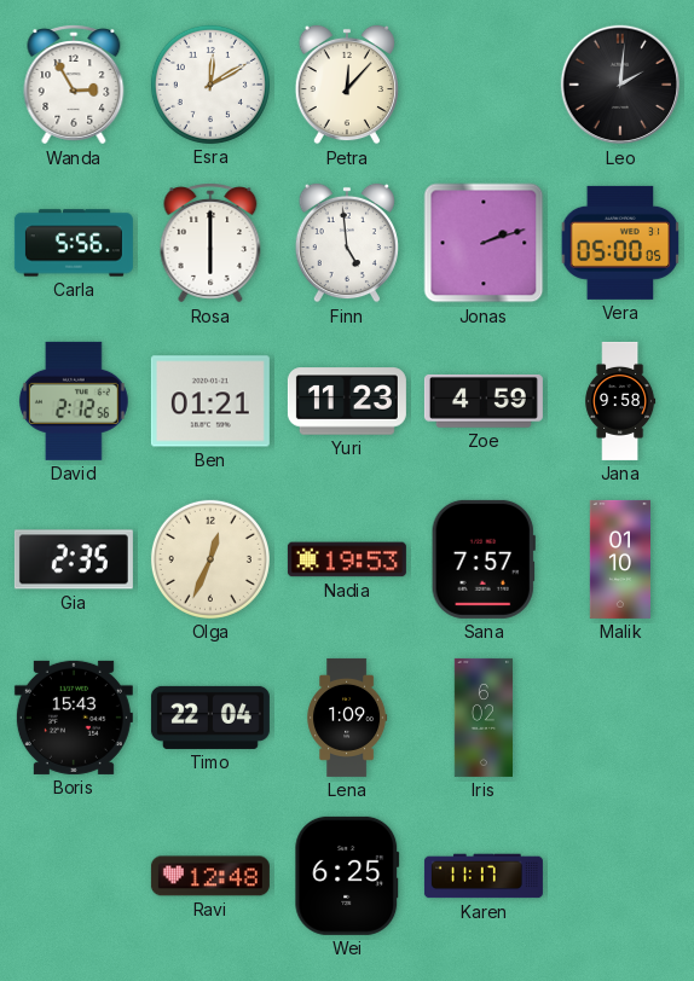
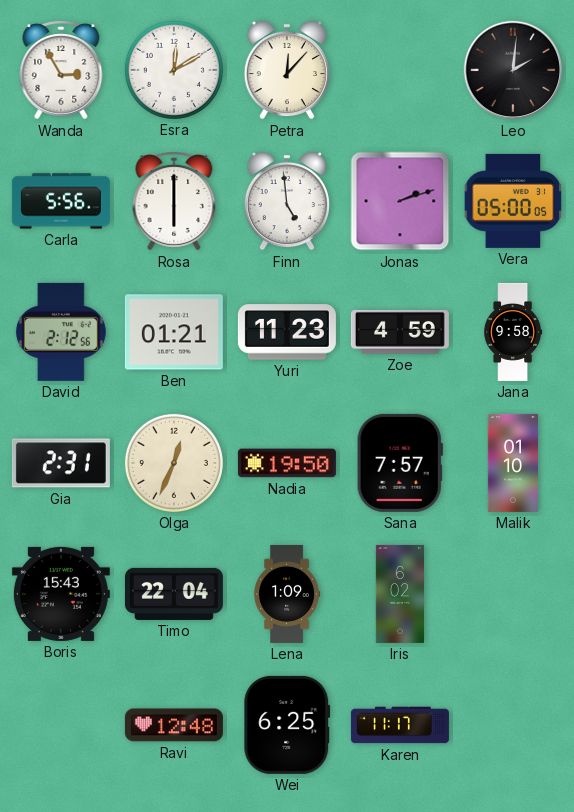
Gia: 2:35 -> 2:31 (61, 463)
Nadia: 19:53 -> 19:50 (287, 463)
